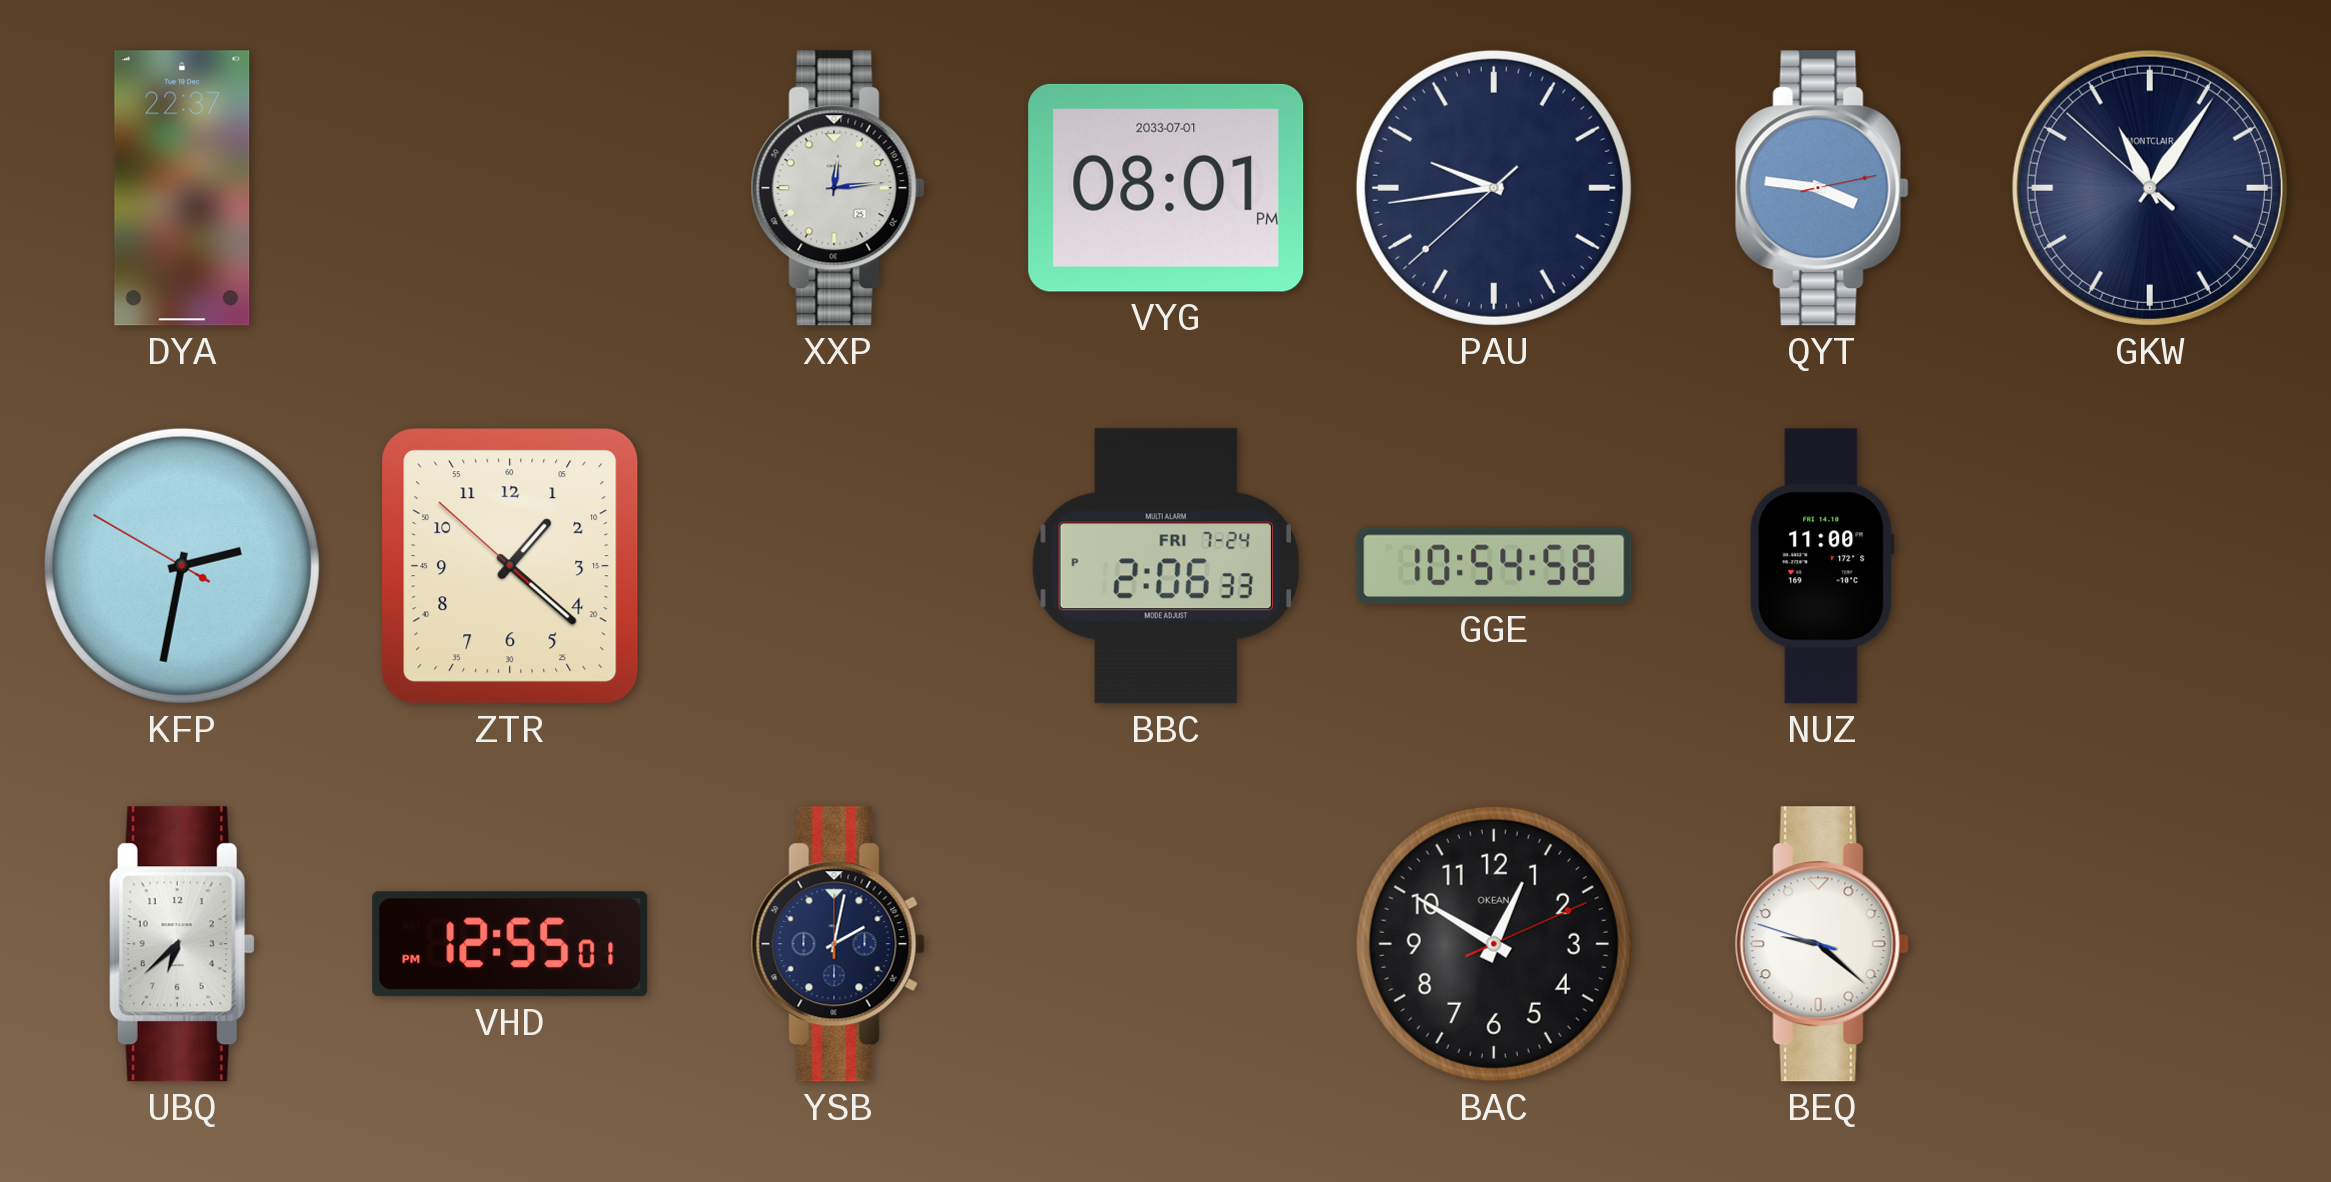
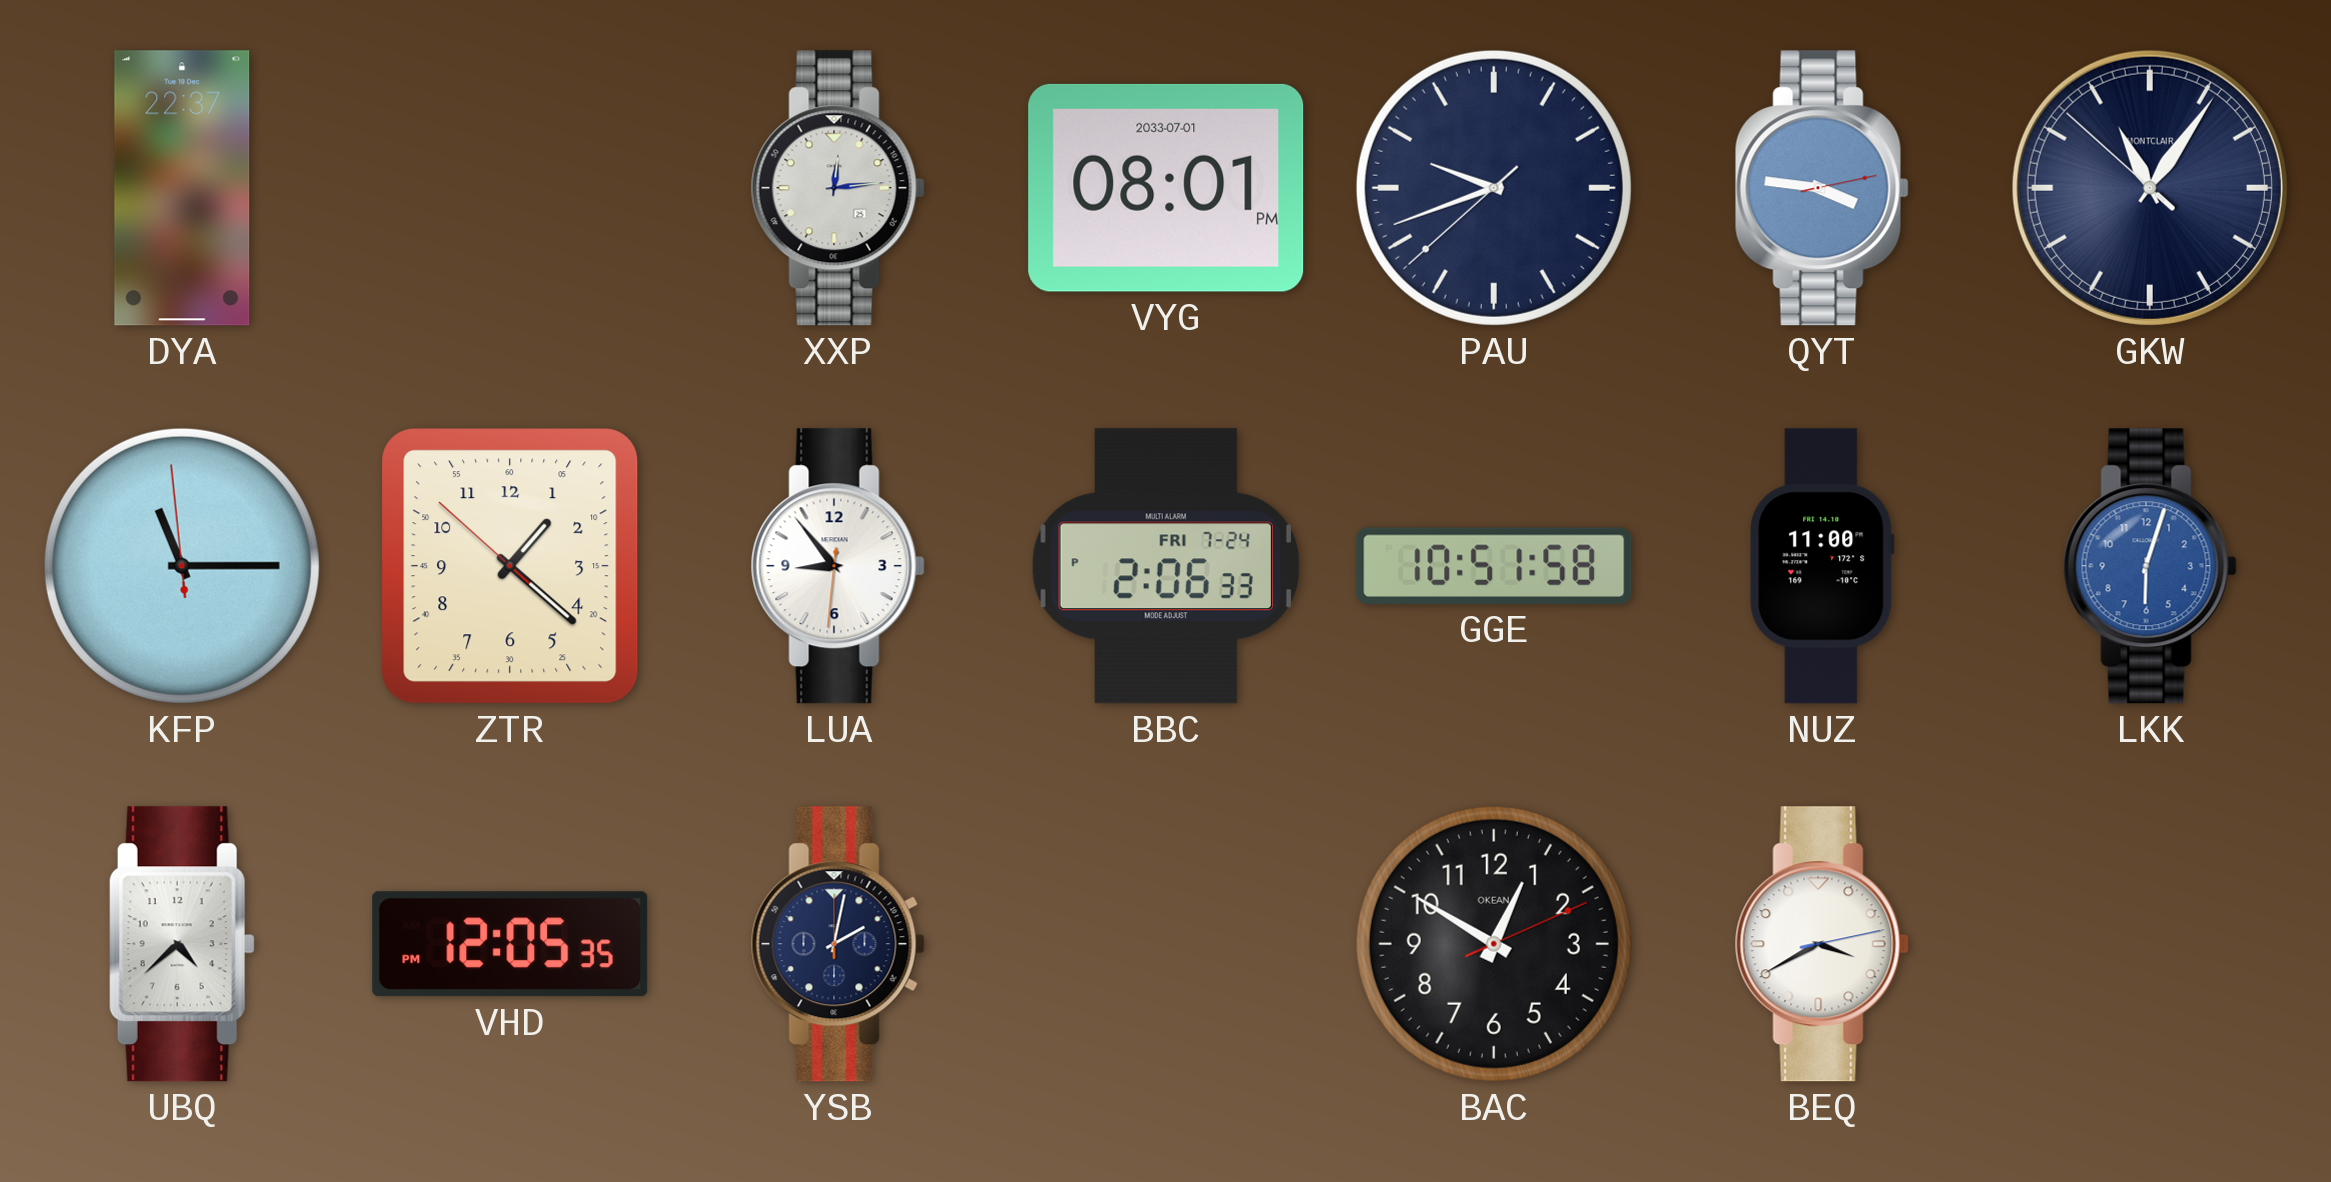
PAU: 9:43 -> 9:41 (1494, 188)
KFP: 2:31 -> 11:14 (182, 566)
LUA: none -> 8:53 (838, 566)
GGE: 10:54 -> 10:51 (1494, 566)
LKK: none -> 6:03 (2150, 566)
UBQ: 6:38 -> 4:38 (182, 944)
VHD: 12:55 -> 12:05 (510, 944)
BEQ: 9:21 -> 3:40 (1822, 944)
